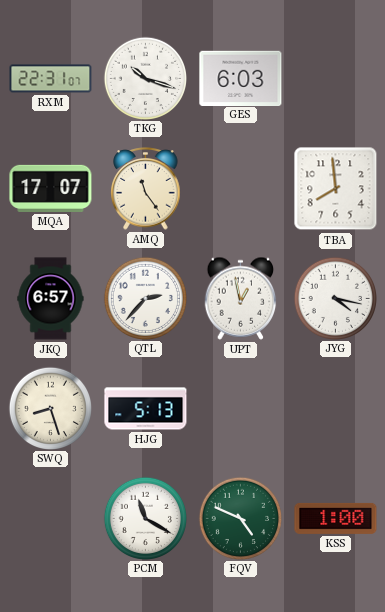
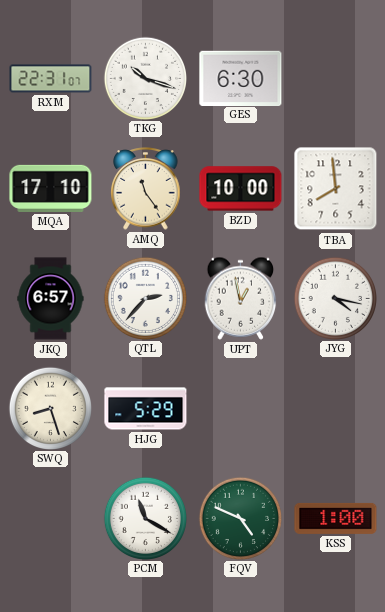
GES: 6:03 -> 6:30 (241, 78)
MQA: 17:07 -> 17:10 (51, 188)
BZD: none -> 10:00 (241, 189)
HJG: 5:13 -> 5:29 (146, 409)
